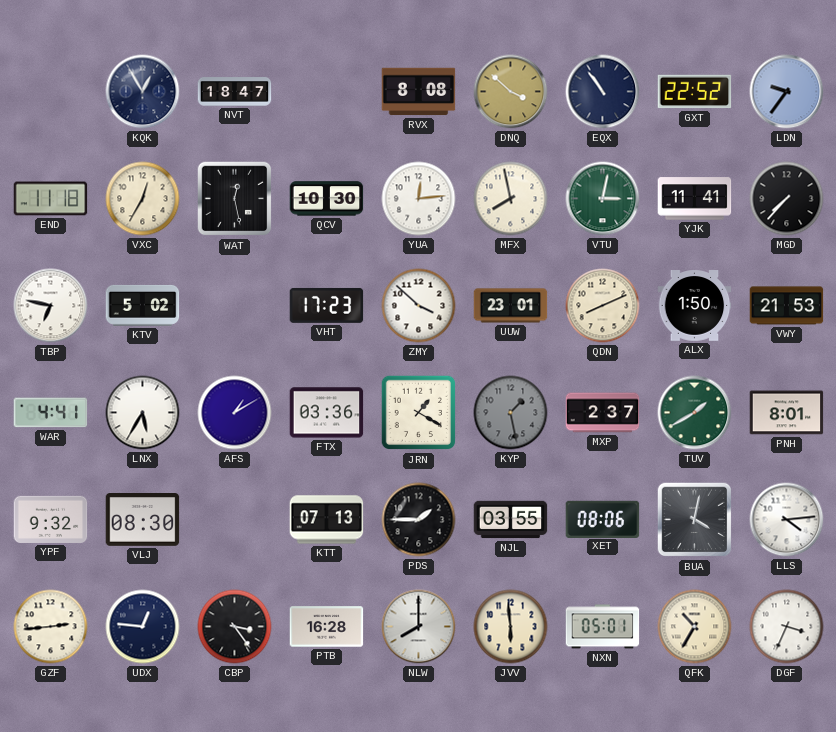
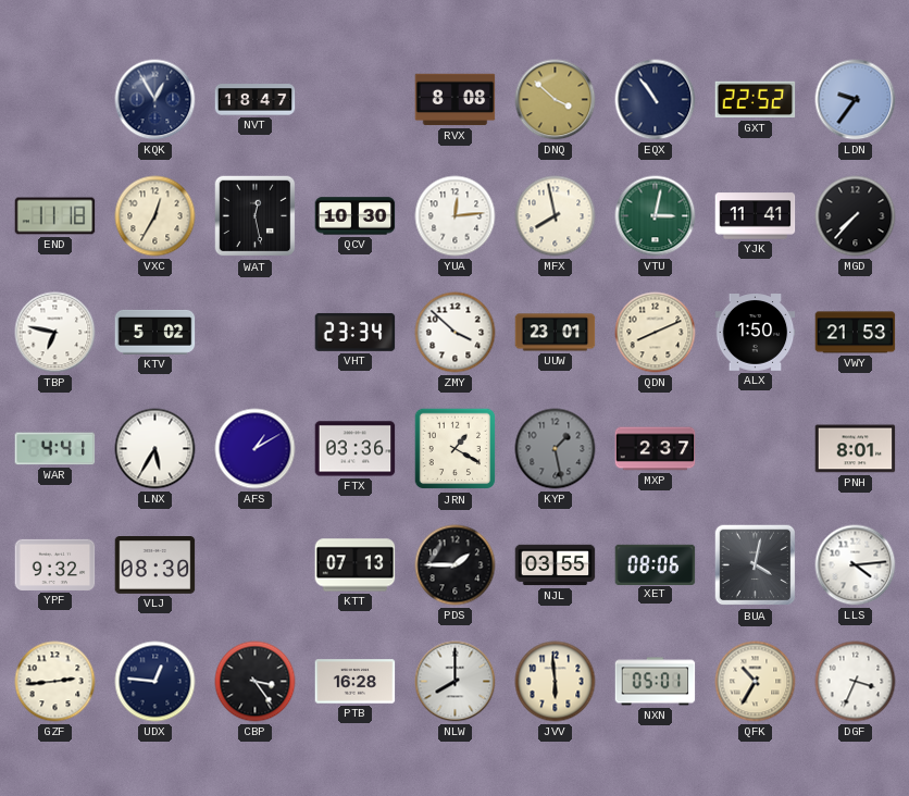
VHT: 17:23 -> 23:34 (356, 332)
TUV: 1:40 -> none (695, 413)
